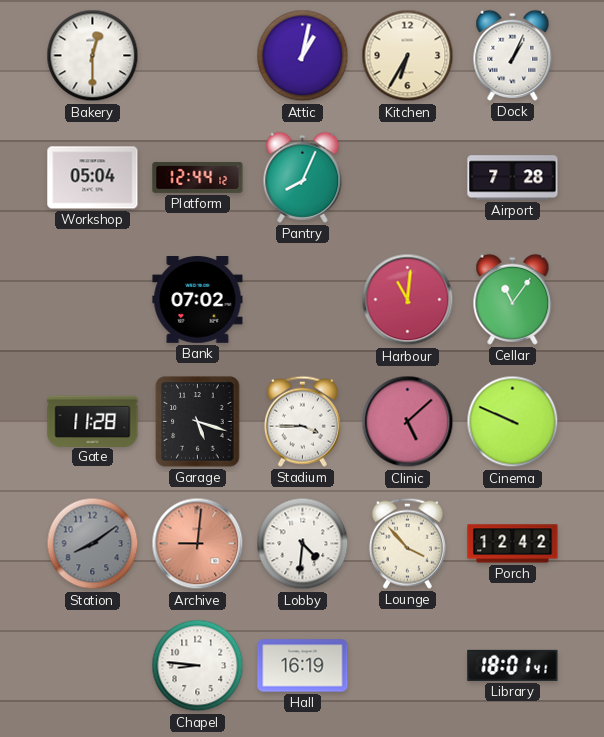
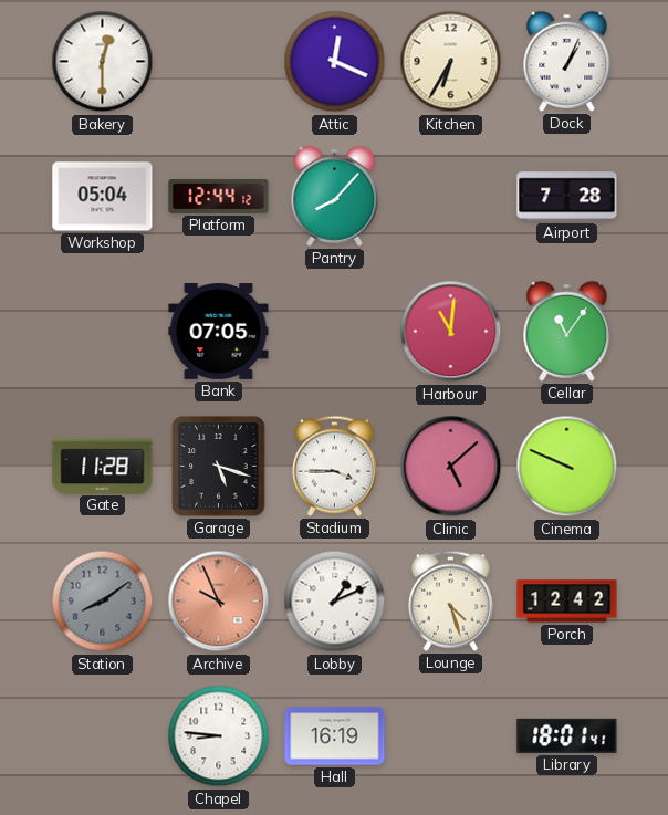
Attic: 1:02 -> 12:19 (335, 62)
Pantry: 8:04 -> 8:07 (335, 196)
Bank: 07:02 -> 07:05 (219, 332)
Archive: 9:01 -> 9:56 (219, 602)
Lobby: 4:31 -> 1:11 (335, 602)
Lounge: 3:53 -> 4:27 (450, 600)
